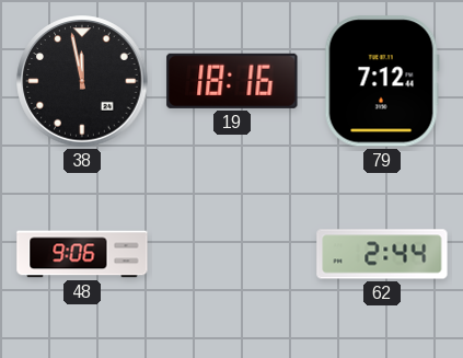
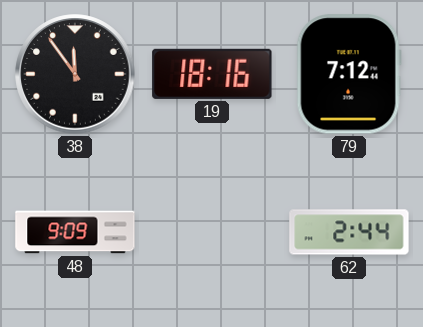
38: 11:58 -> 11:54 (75, 74)
48: 9:06 -> 9:09 (75, 232)
